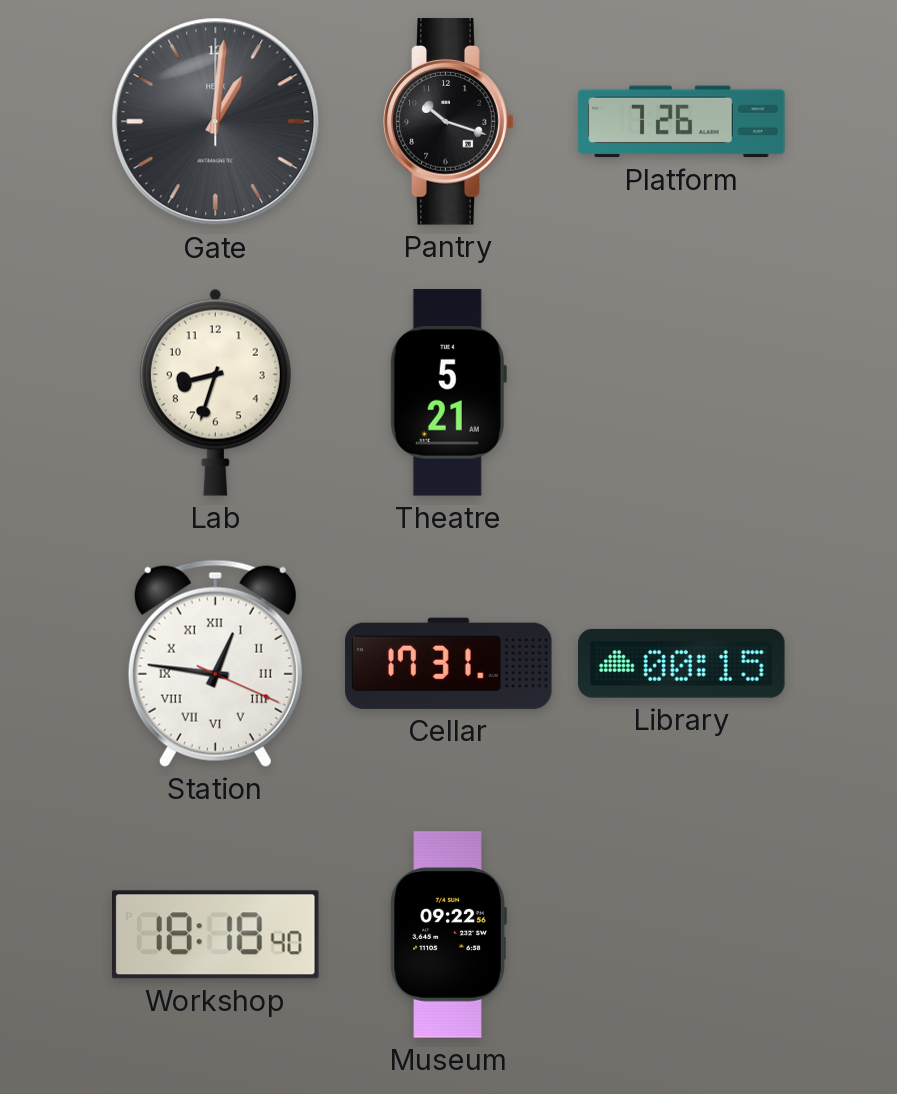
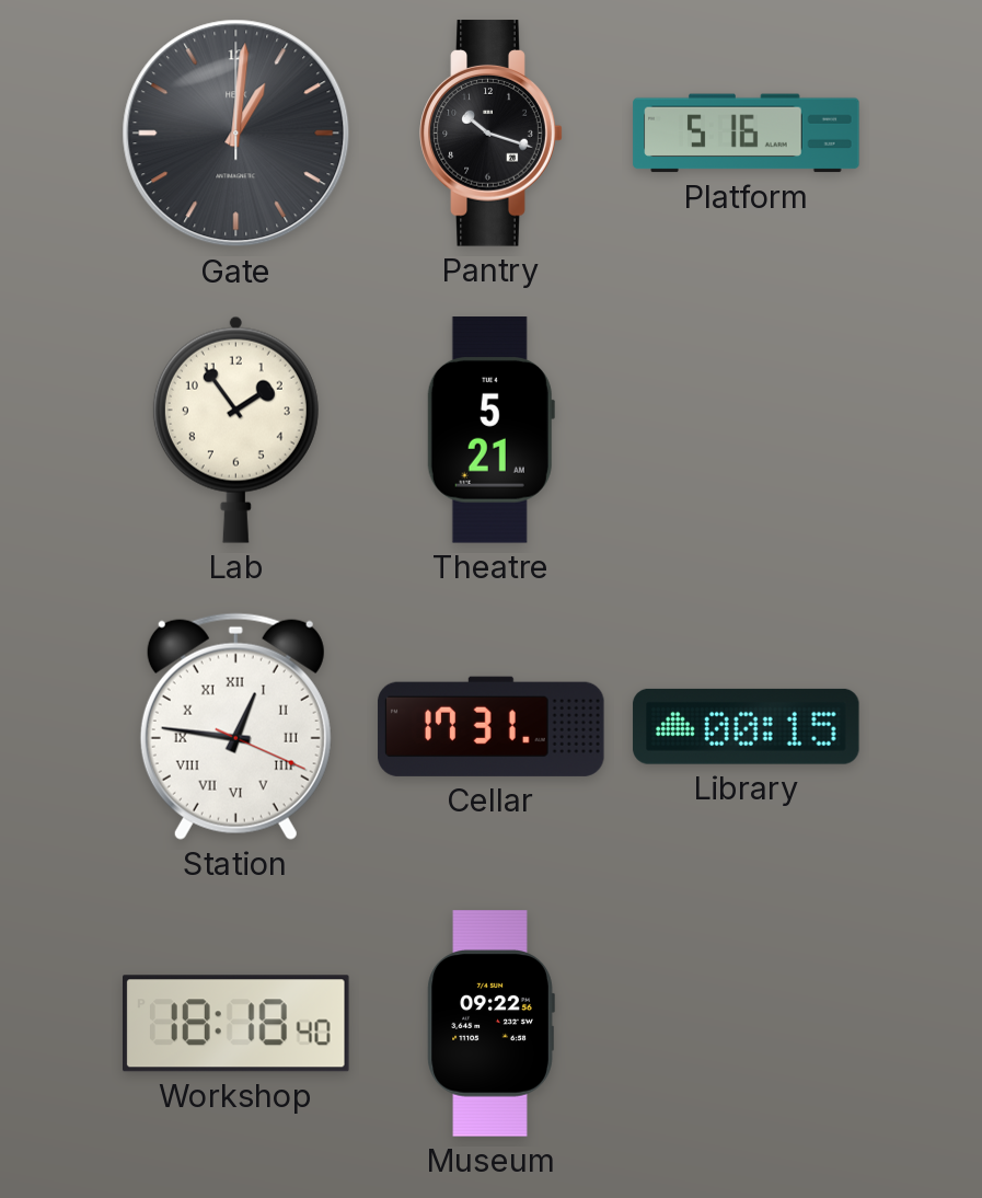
Platform: 7:26 -> 5:16 (747, 134)
Lab: 8:33 -> 1:54 (235, 429)
